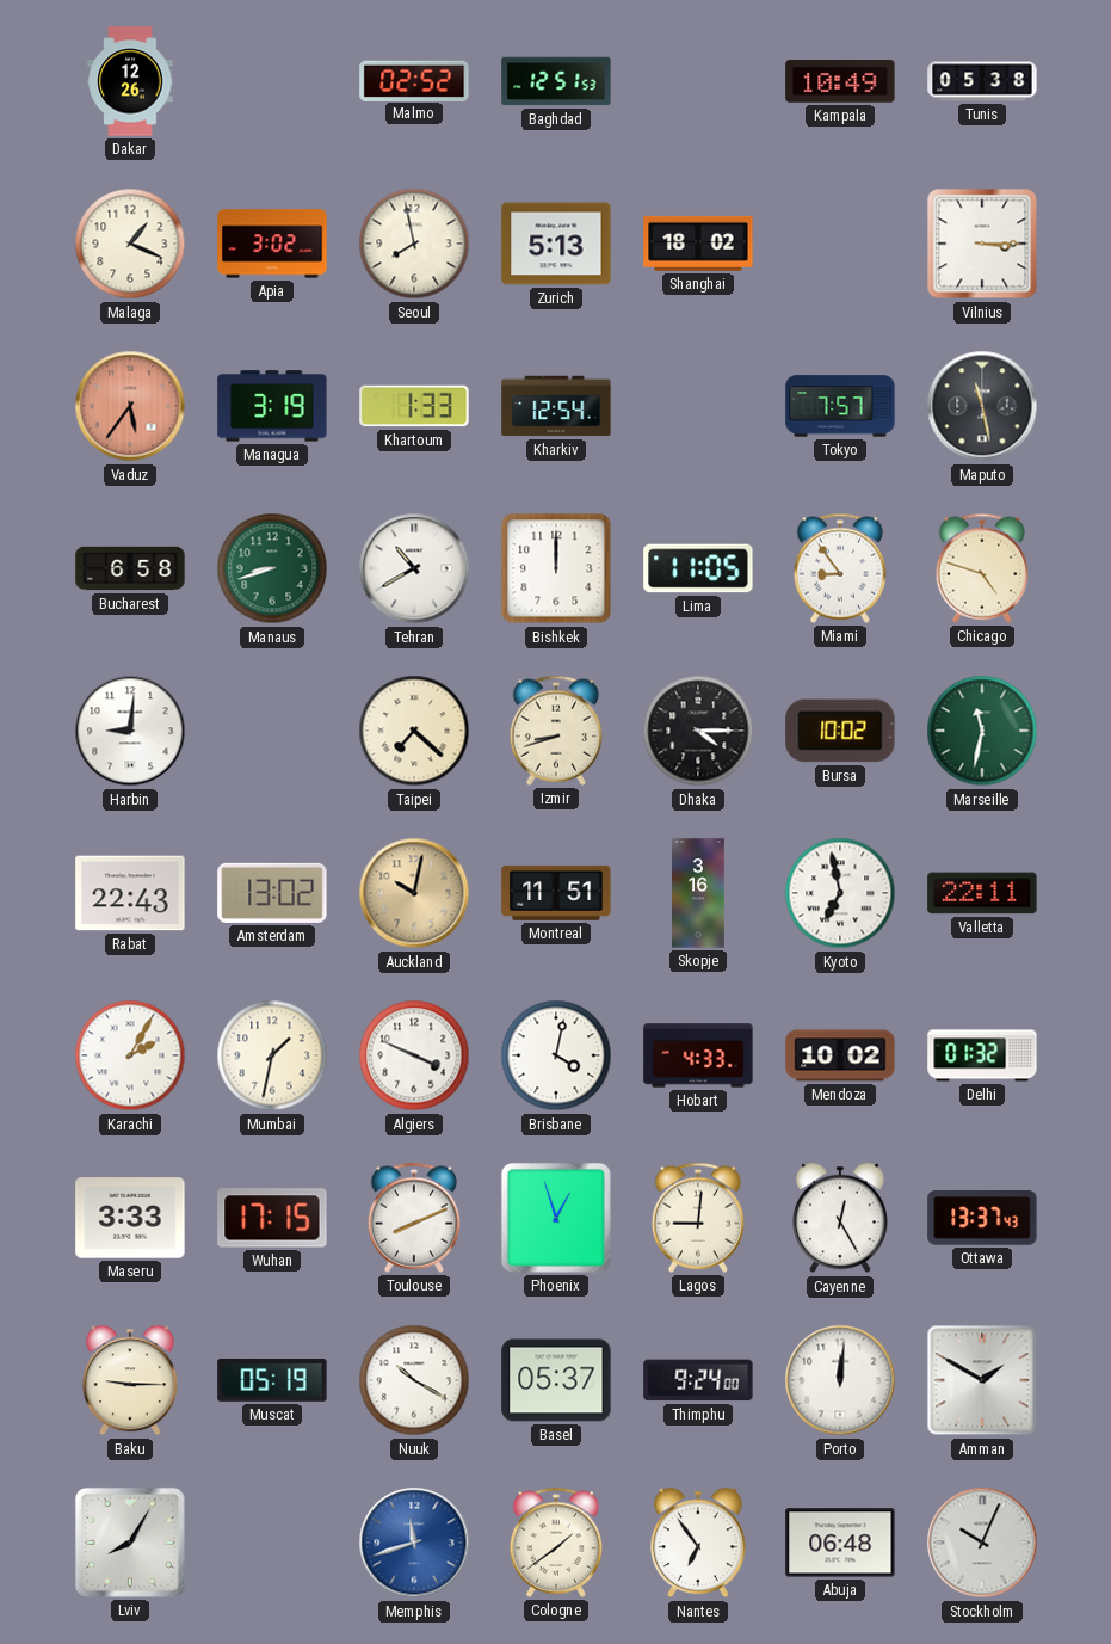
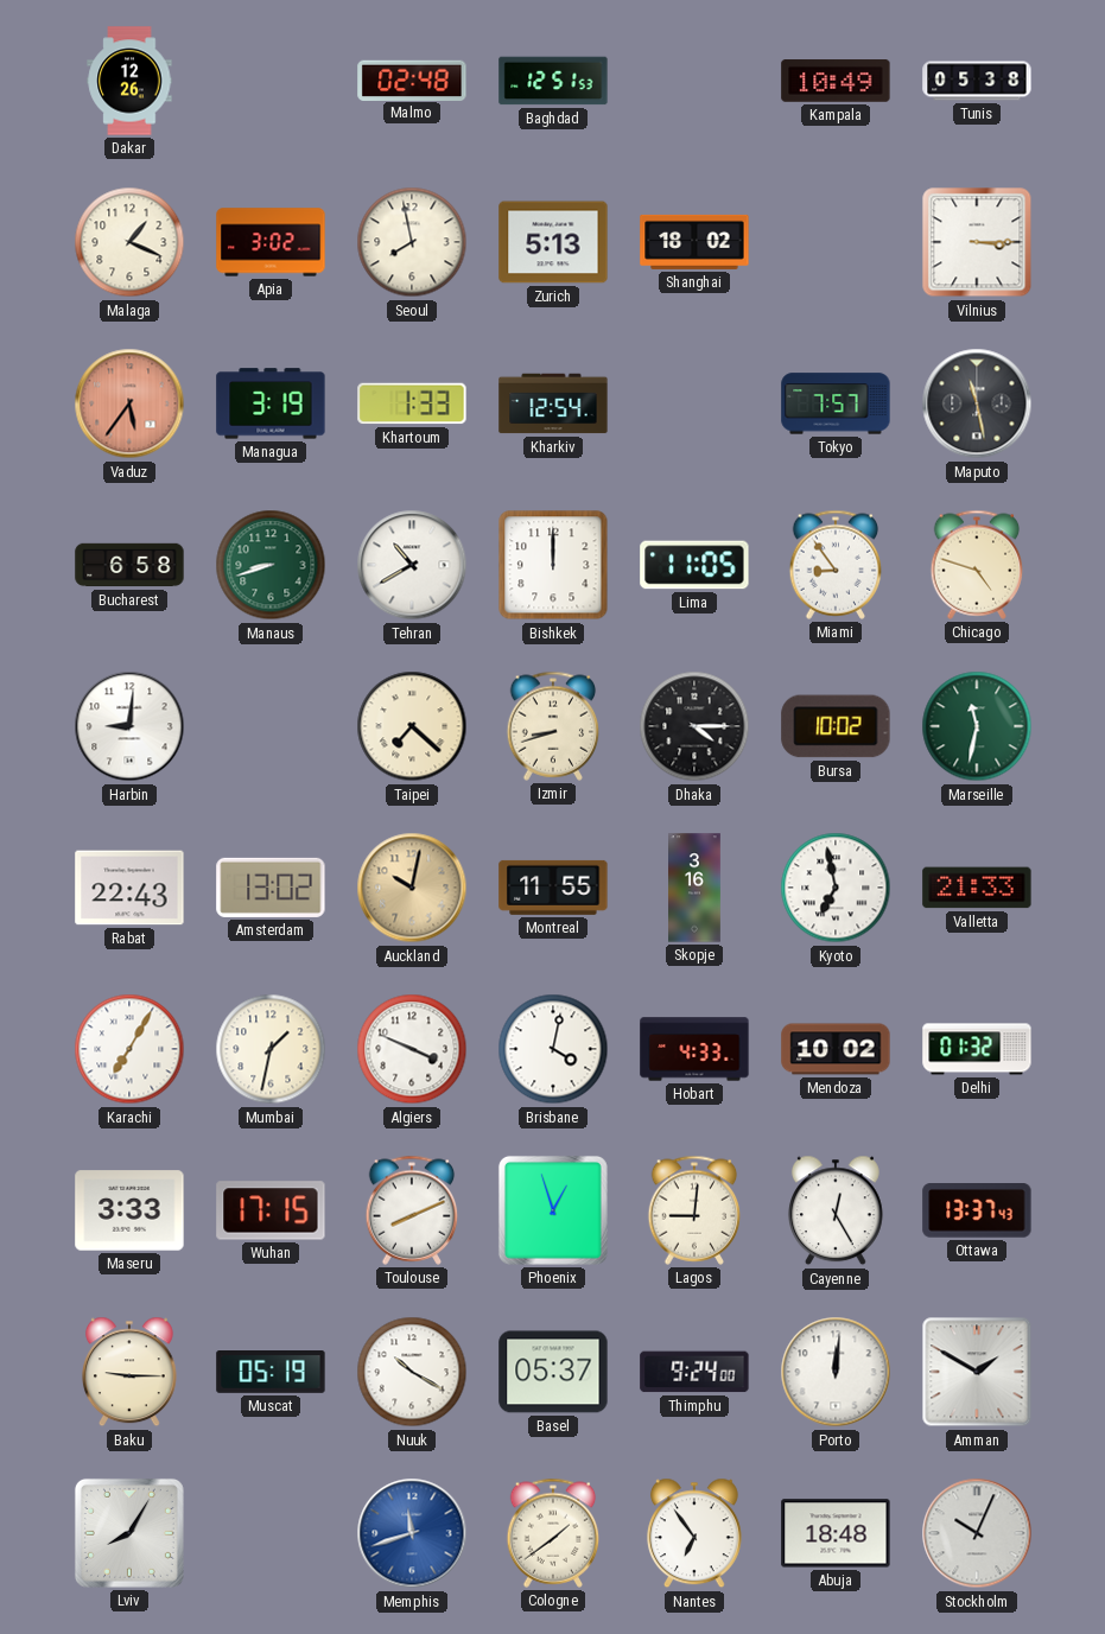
Malmo: 02:52 -> 02:48 (412, 80)
Montreal: 11:51 -> 11:55 (553, 888)
Valletta: 22:11 -> 21:33 (977, 888)
Karachi: 2:05 -> 7:05 (129, 1049)
Abuja: 06:48 -> 18:48 (836, 1533)
